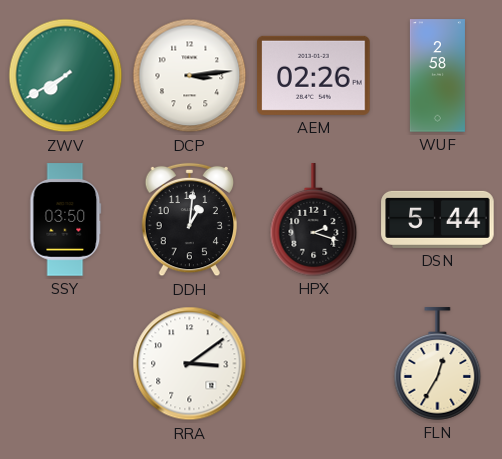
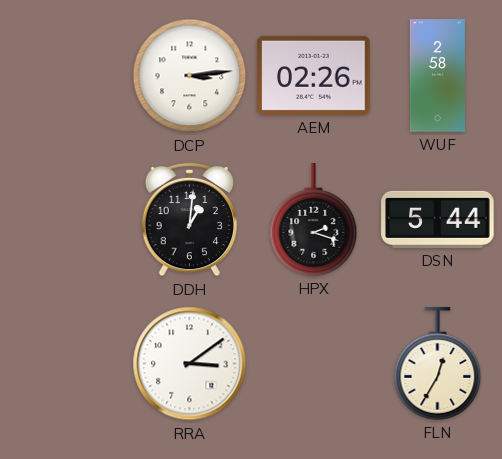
ZWV: 7:40 -> none (66, 76)
SSY: 03:50 -> none (66, 220)
